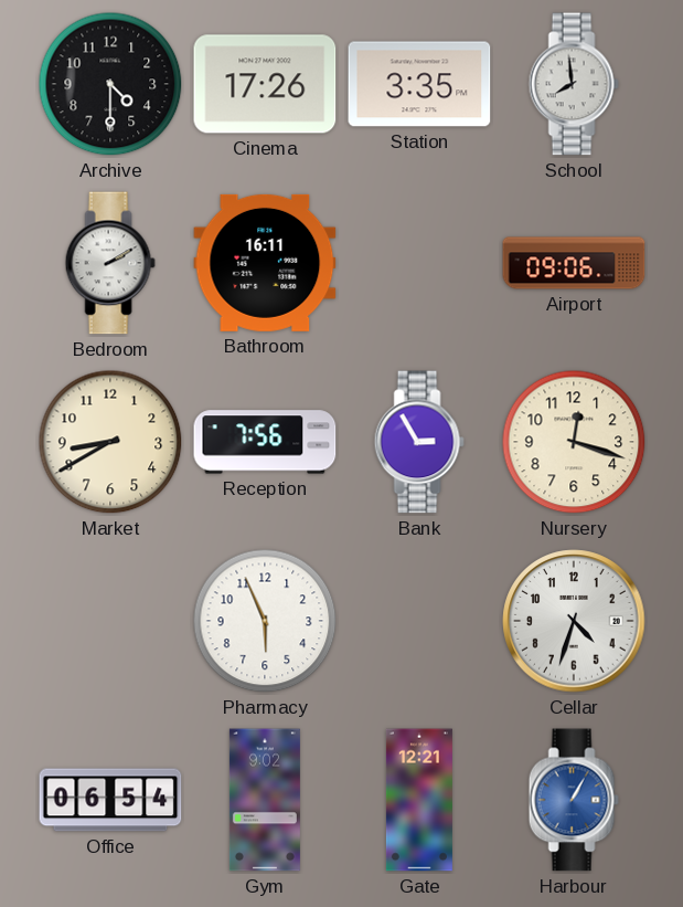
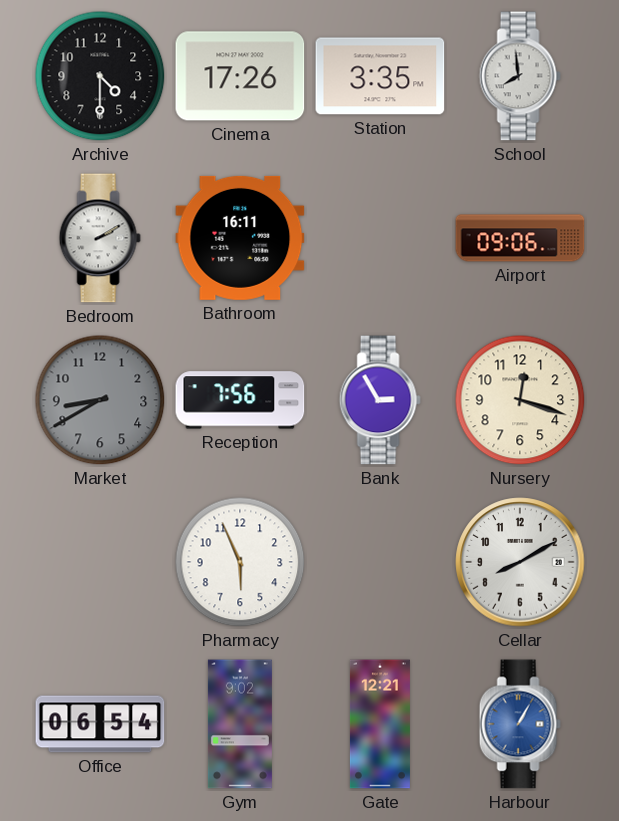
Market dial: cream -> grey (100, 400)
Cellar: 4:33 -> 8:10 (520, 562)
